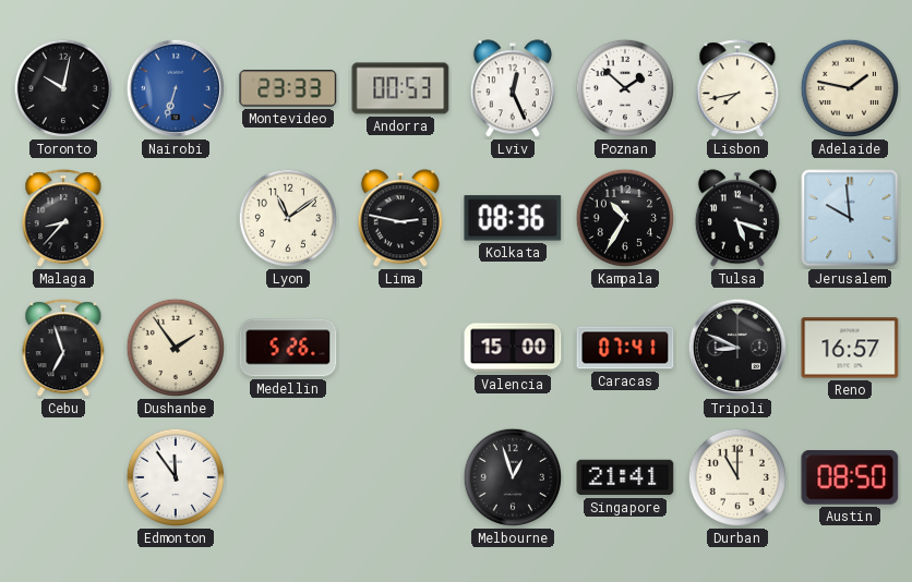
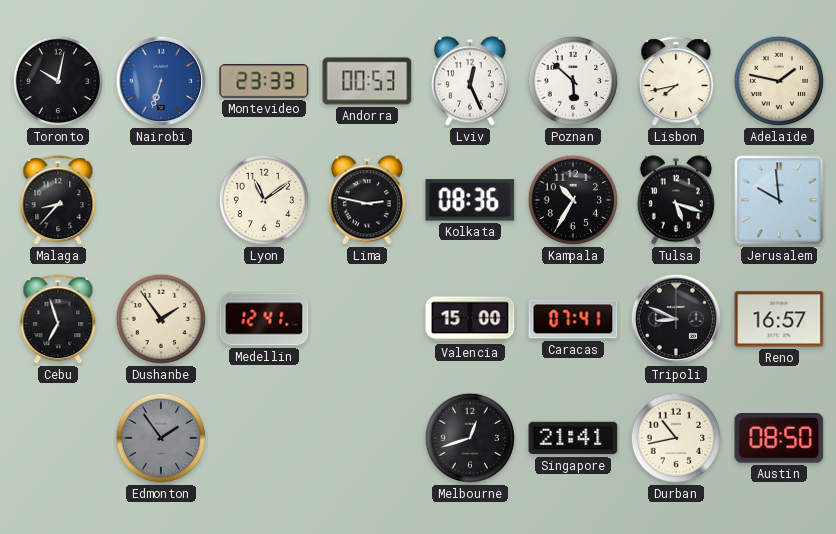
Poznan: 1:52 -> 5:52 (573, 81)
Medellin: 5:26 -> 12:41 (264, 319)
Edmonton: 11:54 -> 1:54 (161, 438)
Edmonton dial: white -> grey (161, 438)
Melbourne: 12:57 -> 12:42 (470, 438)
Durban: 11:00 -> 10:43 (676, 438)
